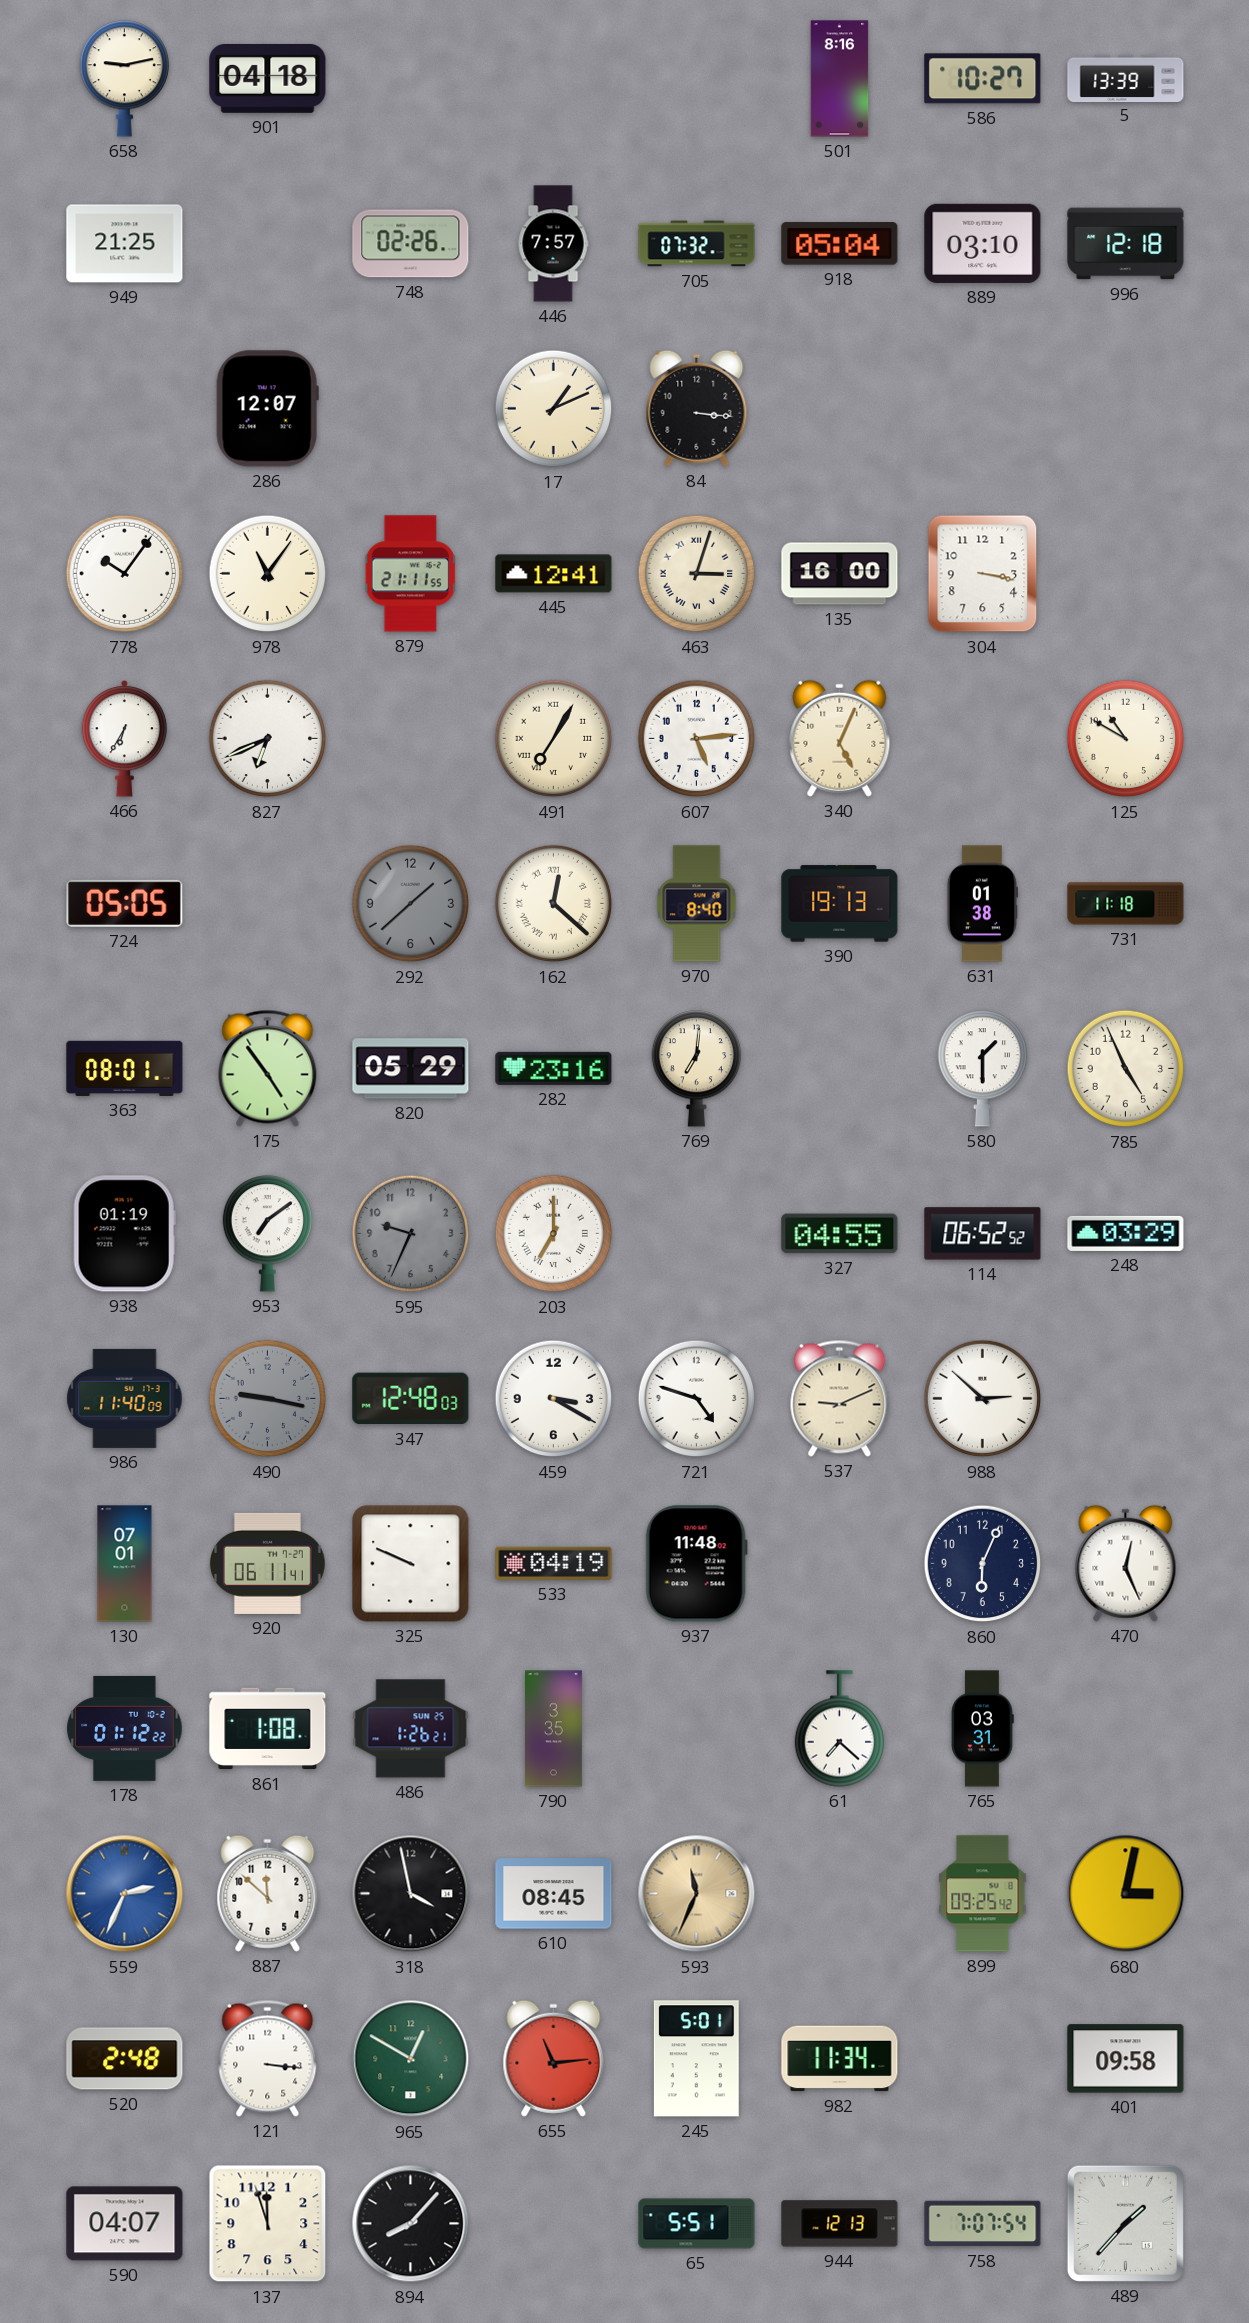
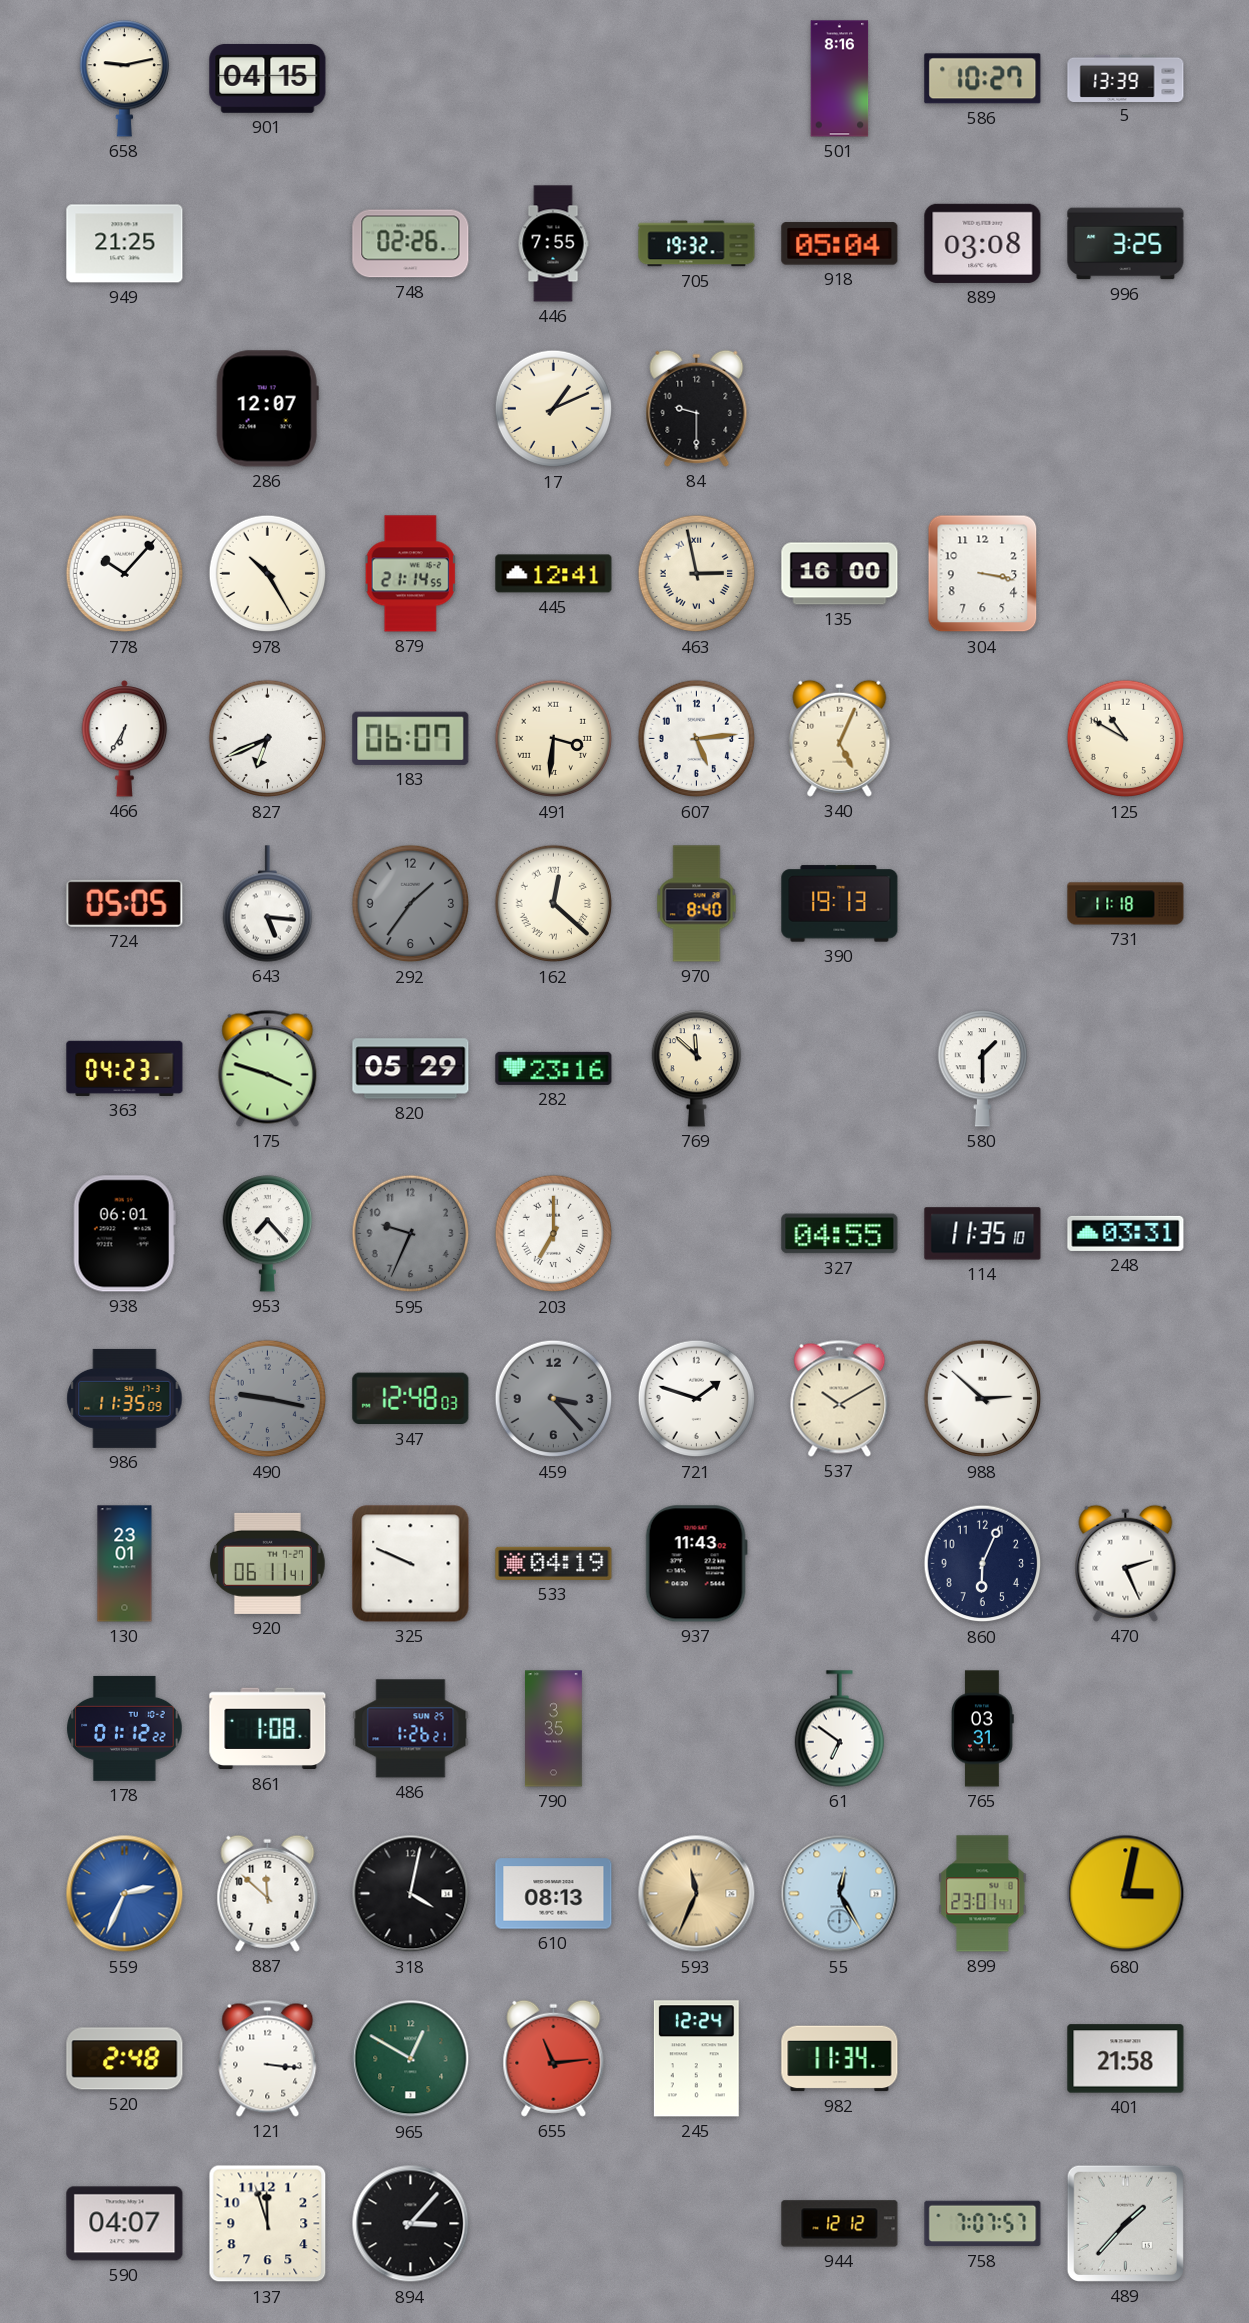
901: 04:18 -> 04:15 (268, 78)
446: 7:57 -> 7:55 (553, 244)
705: 07:32 -> 19:32 (697, 244)
889: 03:10 -> 03:08 (983, 243)
996: 12:18 -> 3:25 (1126, 244)
84: 3:16 -> 9:30 (697, 408)
778: 10:06 -> 10:07 (125, 574)
978: 11:06 -> 10:25 (268, 574)
879: 21:11 -> 21:14 (411, 574)
463: 3:03 -> 2:58 (697, 574)
183: none -> 06:07 (411, 738)
491: 7:05 -> 3:31 (554, 739)
643: none -> 5:16 (267, 904)
292: 1:38 -> 1:36 (411, 904)
631: 01:38 -> none (982, 904)
363: 08:01 -> 04:23 (125, 1068)
175: 4:54 -> 3:48 (268, 1068)
769: 7:01 -> 11:52 (696, 1069)
785: 4:56 -> none (1126, 1069)
938: 01:19 -> 06:01 (124, 1234)
953: 7:09 -> 7:23 (267, 1234)
114: 06:52 -> 11:35 (983, 1234)
248: 03:29 -> 03:31 (1126, 1233)
986: 11:40 -> 11:35 (125, 1398)
459: 3:20 -> 3:23 (554, 1399)
459 dial: white -> grey (554, 1399)
721: 4:48 -> 1:48 (697, 1399)
537: 9:11 -> 10:10 (840, 1398)
130: 07:01 -> 23:01 (125, 1564)
937: 11:48 -> 11:43 (696, 1564)
470: 12:26 -> 2:26 (1126, 1563)
61: 7:22 -> 6:51 (839, 1729)
318: 3:58 -> 4:02 (411, 1894)
610: 08:45 -> 08:13 (554, 1894)
55: none -> 12:25 (840, 1894)
899: 09:25 -> 23:01 (983, 1894)
245: 5:01 -> 12:24 (696, 2059)
401: 09:58 -> 21:58 (1126, 2059)
894: 8:07 -> 3:07 (411, 2224)
65: 5:51 -> none (697, 2224)
944: 12:13 -> 12:12 (840, 2224)
758: 7:07:54 -> 7:07:57 (983, 2224)
